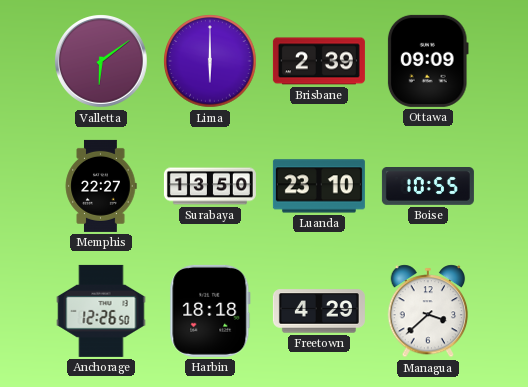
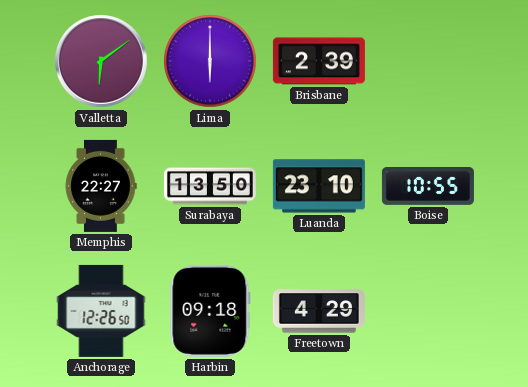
Ottawa: 09:09 -> none (428, 61)
Harbin: 18:18 -> 09:18 (210, 311)
Managua: 3:38 -> none (428, 311)
